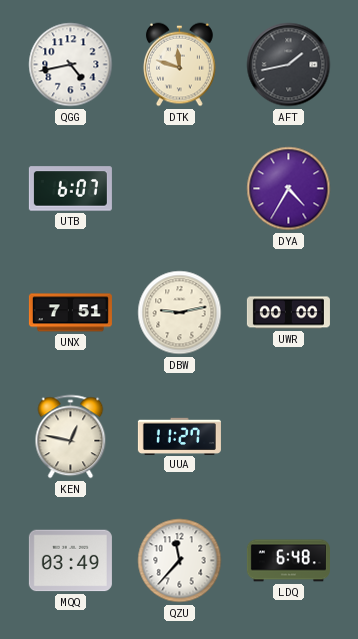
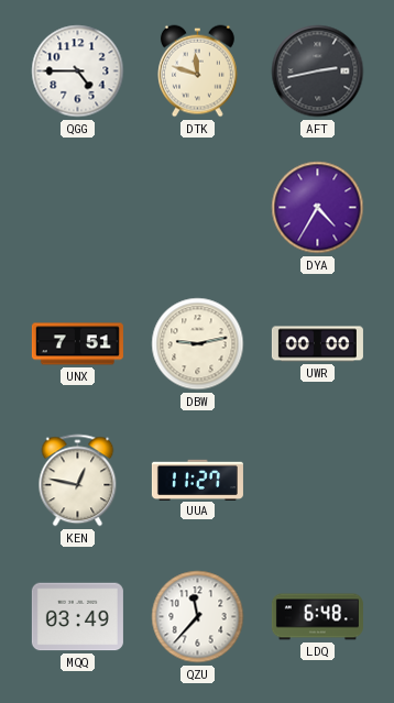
QGG: 4:43 -> 4:45 (78, 72)
AFT: 1:43 -> 2:43 (318, 72)
UTB: 6:07 -> none (70, 189)
